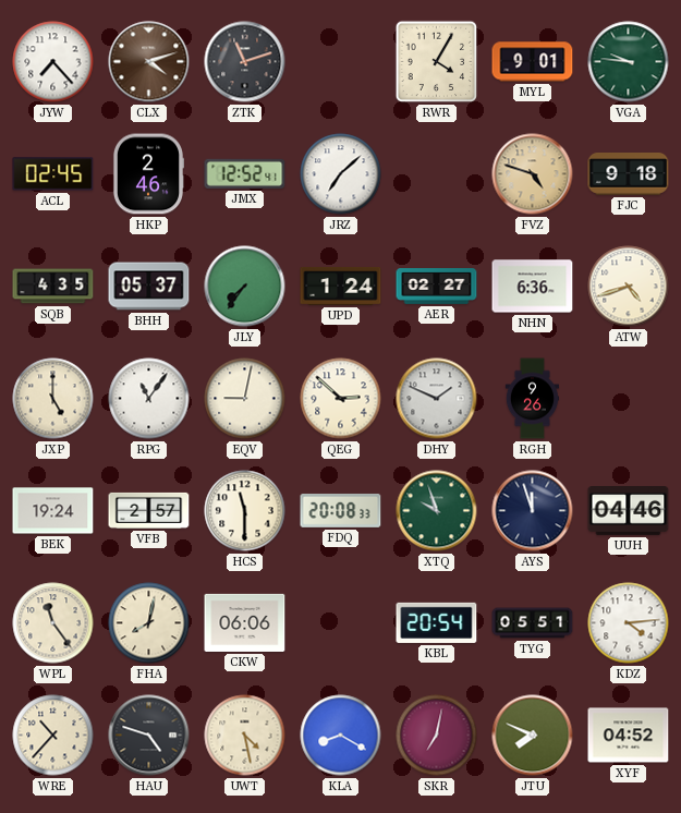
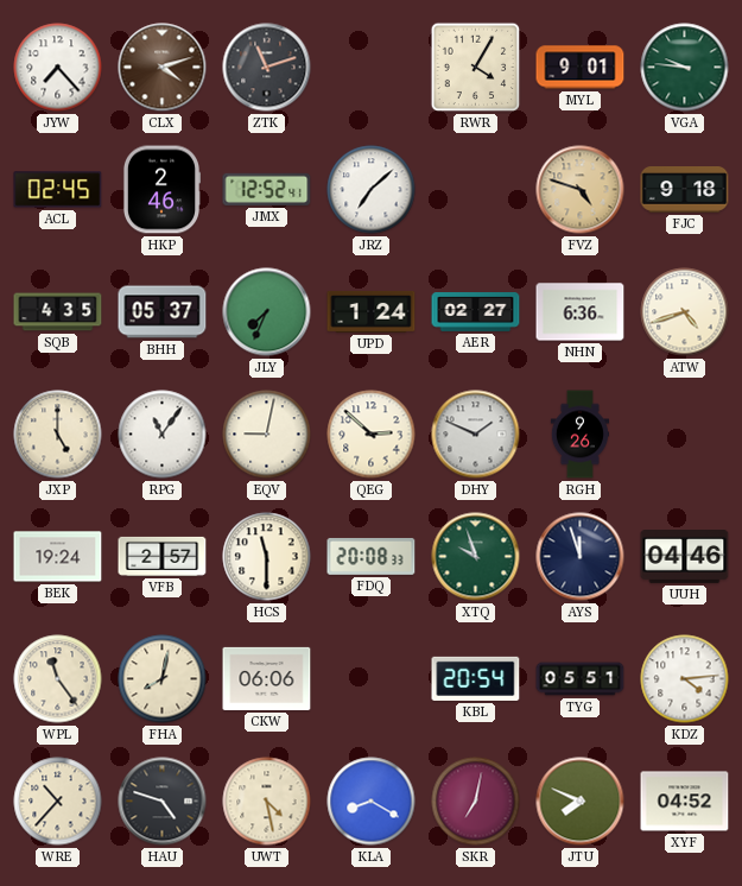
JLY: 7:36 -> 7:34 (267, 312)
